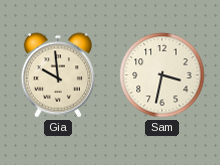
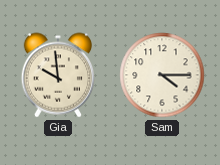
Sam: 3:32 -> 4:15 (162, 75)
